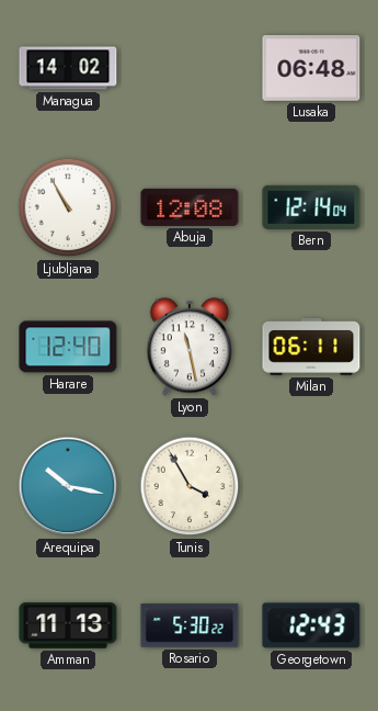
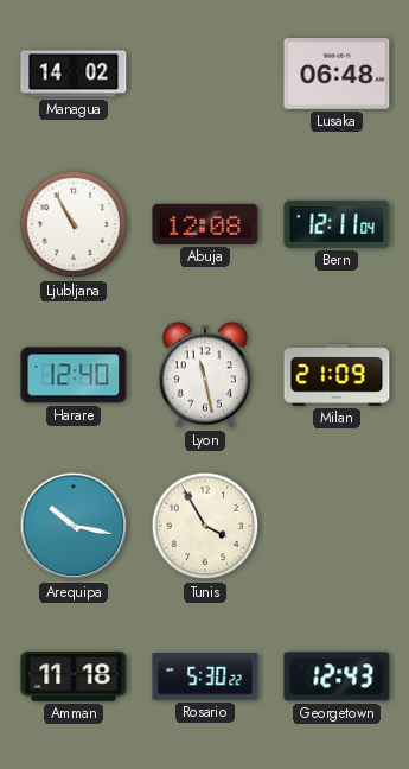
Bern: 12:14 -> 12:11 (337, 224)
Milan: 06:11 -> 21:09 (337, 376)
Amman: 11:13 -> 11:18 (74, 676)
